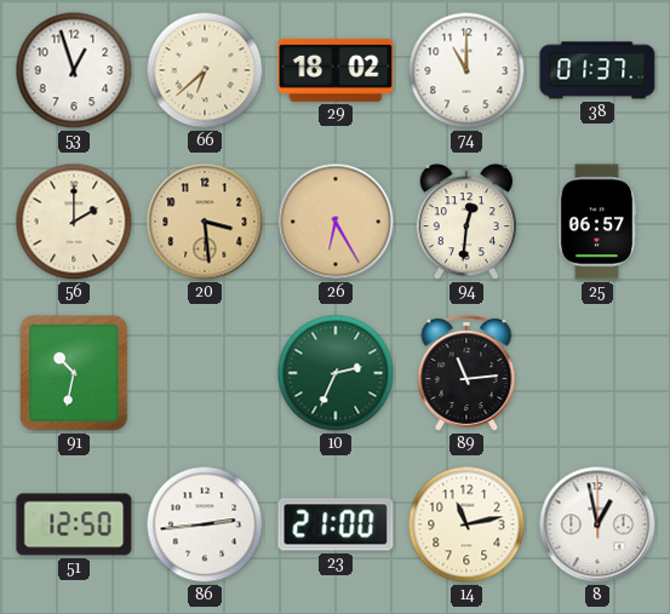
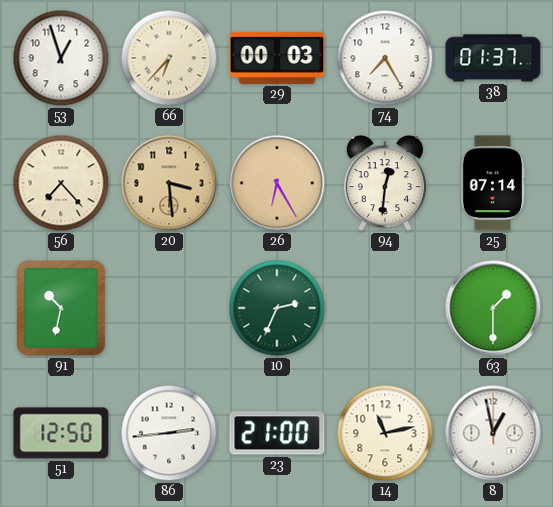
66: 6:38 -> 6:37 (169, 58)
29: 18:02 -> 00:03 (277, 58)
74: 11:00 -> 7:25 (385, 58)
56: 2:00 -> 7:23 (61, 183)
25: 06:57 -> 07:14 (493, 183)
89: 11:14 -> none (466, 373)
63: none -> 1:30 (493, 308)
